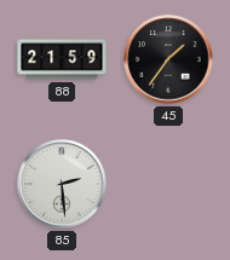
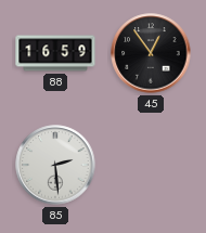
88: 21:59 -> 16:59 (55, 53)
45: 1:36 -> 12:54 (151, 53)
